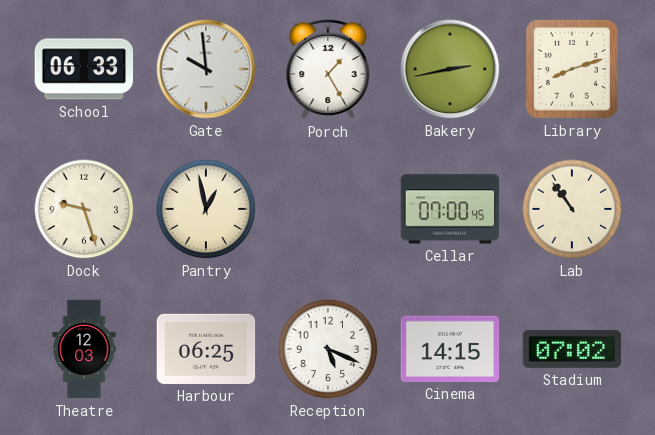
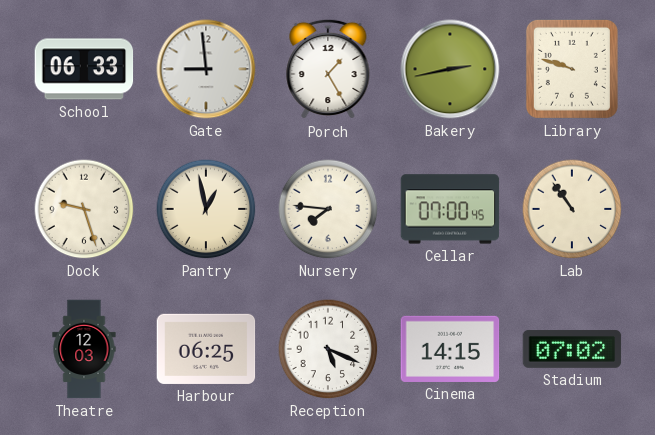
Gate: 9:59 -> 8:59 (206, 69)
Library: 8:12 -> 9:48 (572, 69)
Nursery: none -> 7:46 (328, 209)
